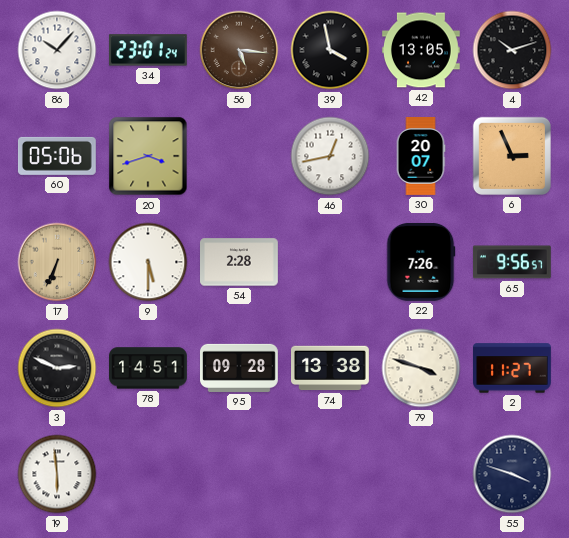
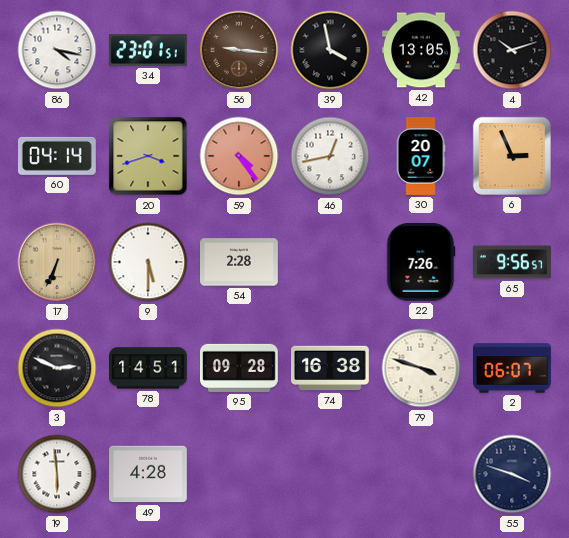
86: 10:07 -> 4:17 (57, 50)
34: 23:01:24 -> 23:01:51 (148, 50)
56: 5:16 -> 9:16 (239, 50)
60: 05:06 -> 04:14 (57, 156)
59: none -> 4:24 (239, 156)
74: 13:38 -> 16:38 (331, 368)
2: 11:27 -> 06:07 (513, 368)
49: none -> 4:28 (149, 474)
